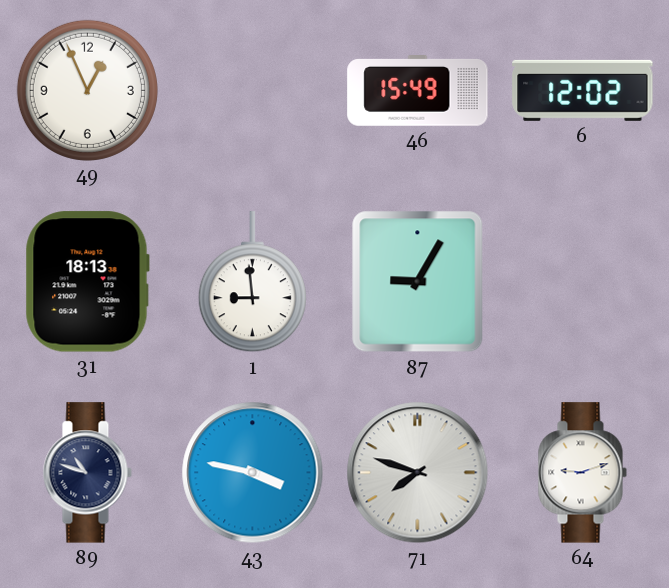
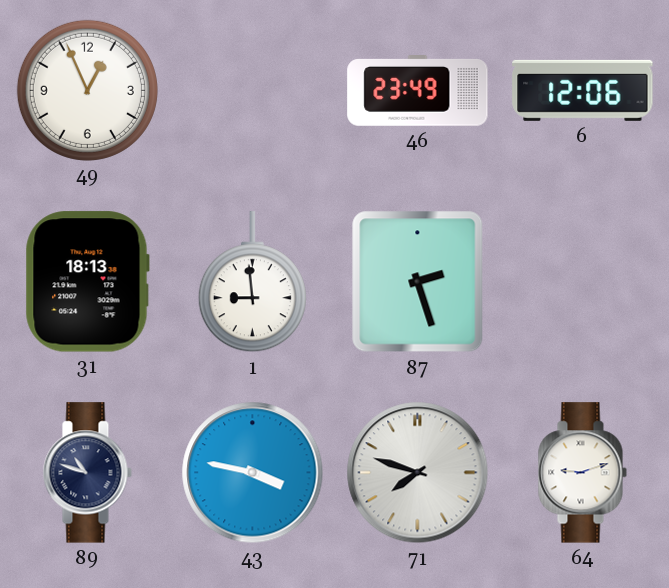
46: 15:49 -> 23:49 (418, 91)
6: 12:02 -> 12:06 (583, 90)
87: 9:05 -> 2:27 (418, 282)
